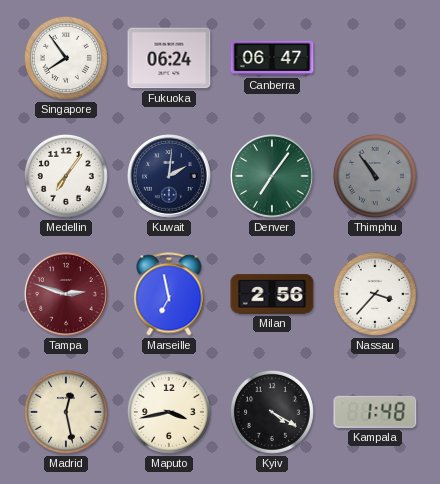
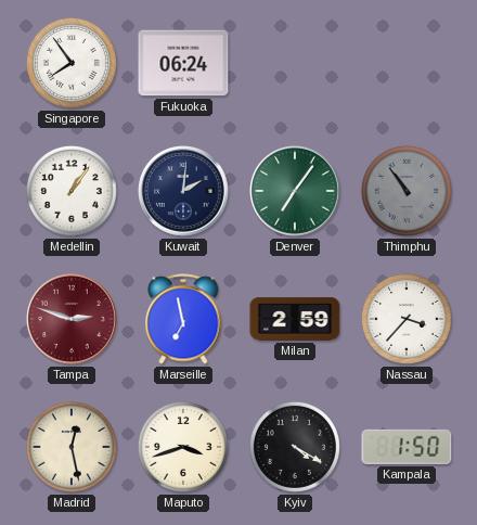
Canberra: 06:47 -> none (272, 58)
Medellin: 7:06 -> 1:06 (72, 191)
Milan: 2:56 -> 2:59 (295, 319)
Maputo: 3:43 -> 3:42 (183, 447)
Kampala: 1:48 -> 1:50 (407, 447)
